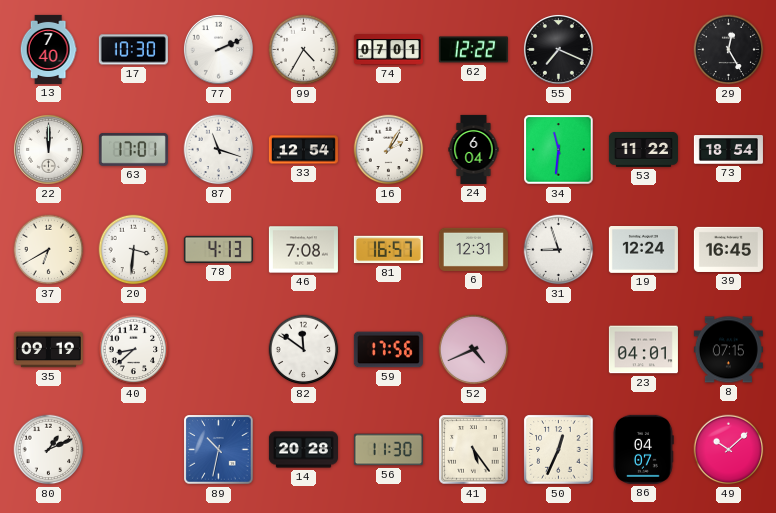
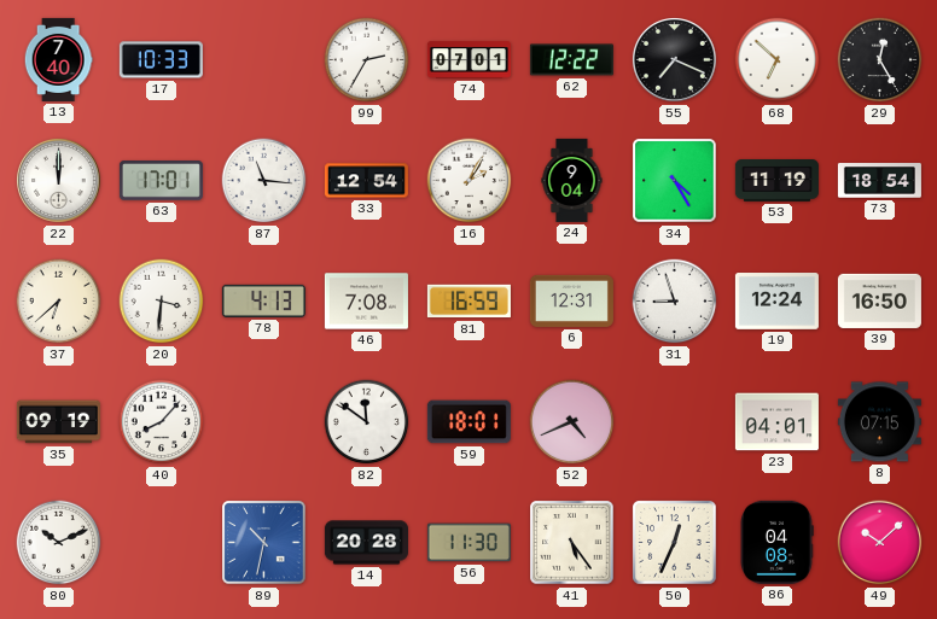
17: 10:30 -> 10:33 (161, 60)
77: 2:11 -> none (218, 49)
99: 4:35 -> 2:35 (367, 60)
68: none -> 6:52 (778, 60)
87: 11:18 -> 11:16 (264, 181)
24: 6:04 -> 9:04 (572, 180)
34: 11:31 -> 4:25 (675, 181)
53: 11:22 -> 11:19 (776, 181)
37: 6:40 -> 6:38 (59, 302)
81: 16:57 -> 16:59 (468, 302)
39: 16:45 -> 16:50 (879, 300)
40: 8:38 -> 8:07 (162, 422)
59: 17:56 -> 18:01 (468, 422)
80: 1:11 -> 10:11 (59, 543)
86: 04:07 -> 04:08 (778, 542)
